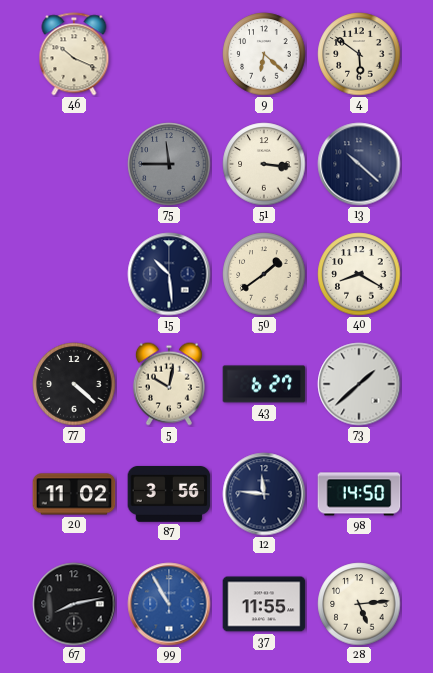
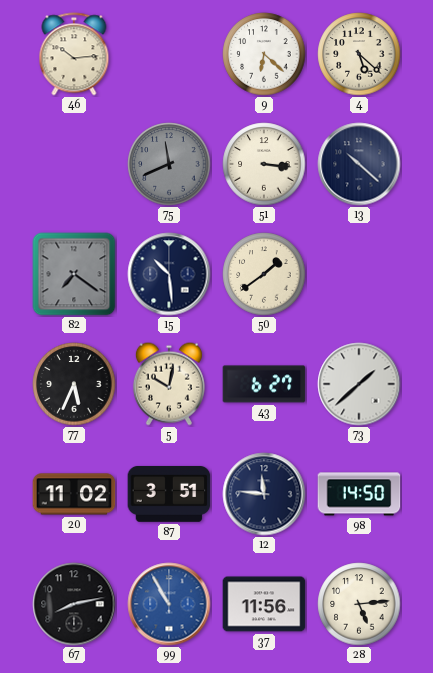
46: 10:19 -> 10:14 (74, 54)
4: 5:51 -> 5:22 (359, 54)
75: 11:45 -> 11:41 (169, 164)
82: none -> 7:21 (74, 274)
40: 8:20 -> none (359, 274)
77: 4:22 -> 5:34 (74, 384)
87: 3:56 -> 3:51 (169, 494)
37: 11:55 -> 11:56 (264, 604)
